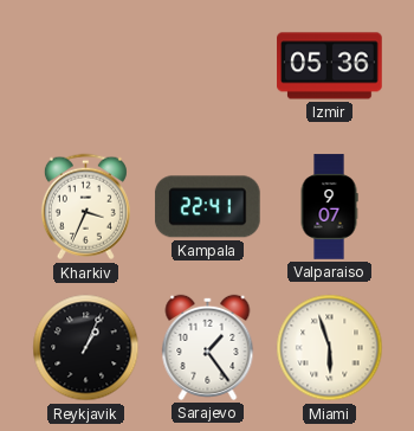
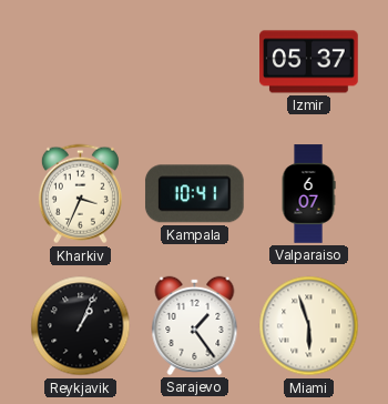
Izmir: 05:36 -> 05:37 (309, 62)
Kampala: 22:41 -> 10:41 (194, 194)
Valparaiso: 9:07 -> 6:07 (308, 194)
